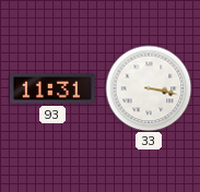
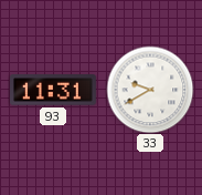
33: 3:17 -> 9:40 (150, 90)
